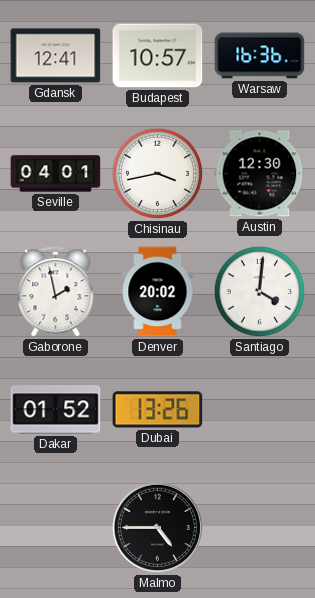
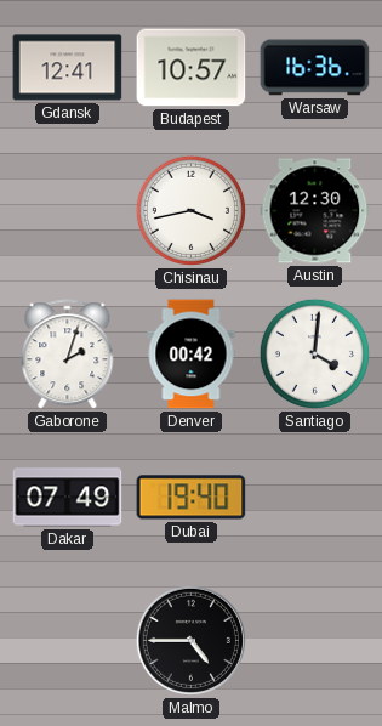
Seville: 04:01 -> none (56, 174)
Gaborone: 1:58 -> 2:03 (68, 355)
Denver: 20:02 -> 00:42 (192, 355)
Dakar: 01:52 -> 07:49 (68, 498)
Dubai: 13:26 -> 19:40 (192, 498)
